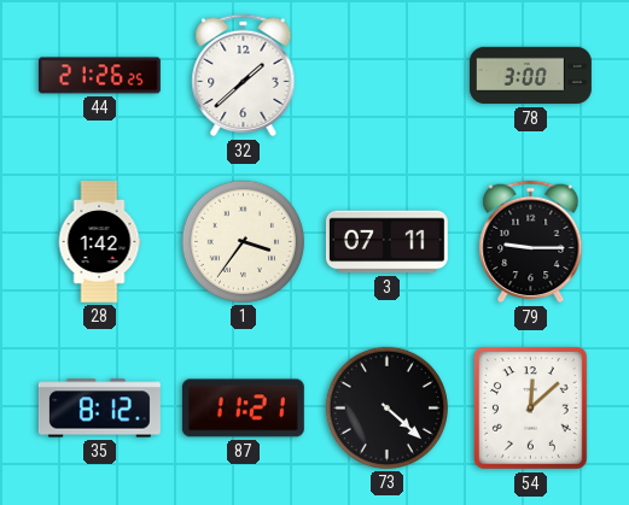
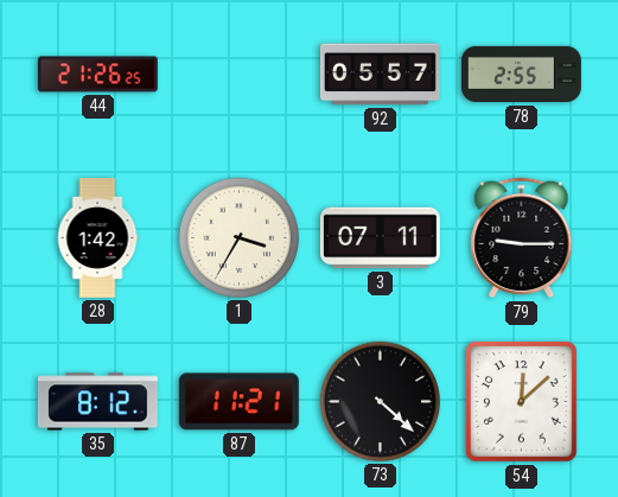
32: 1:38 -> none (244, 76)
92: none -> 05:57 (380, 75)
78: 3:00 -> 2:55 (522, 75)
1: 3:36 -> 3:35 (238, 237)
